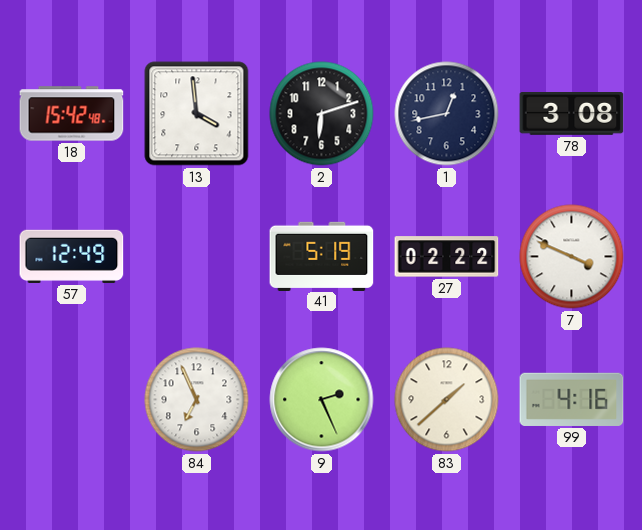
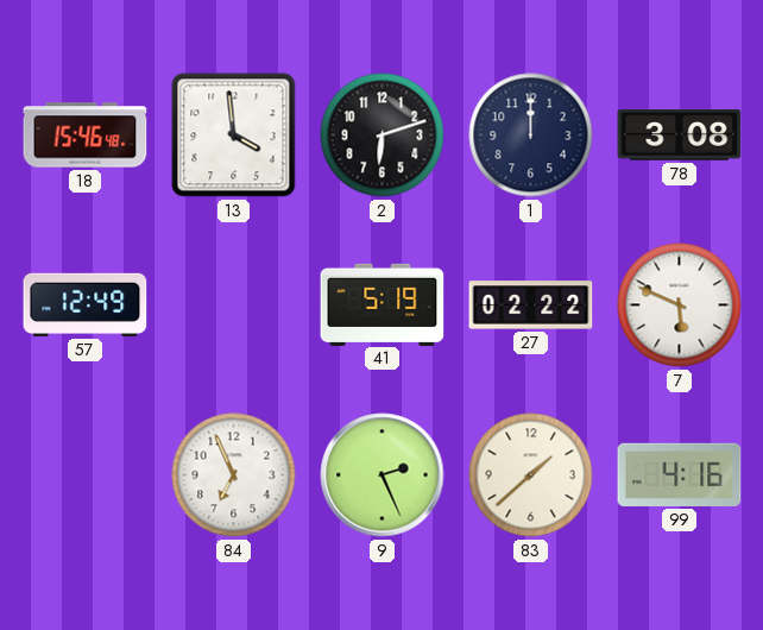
18: 15:42 -> 15:46 (86, 136)
1: 12:43 -> 12:00 (531, 136)
7: 3:49 -> 5:49 (680, 305)
